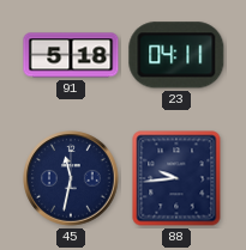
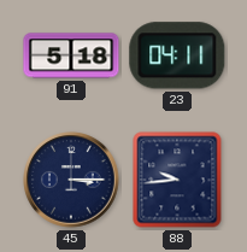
45: 11:32 -> 3:15 (71, 180)
